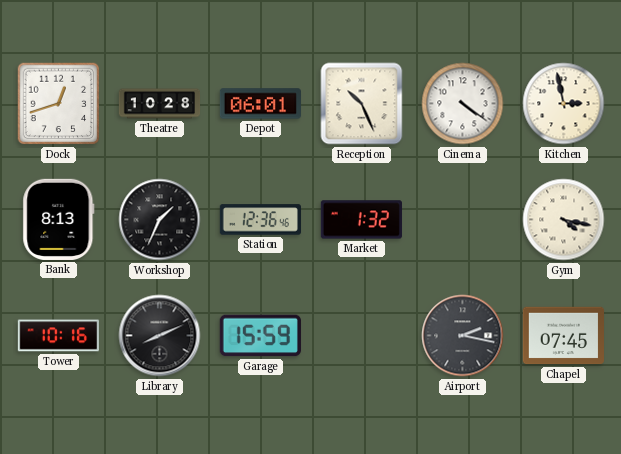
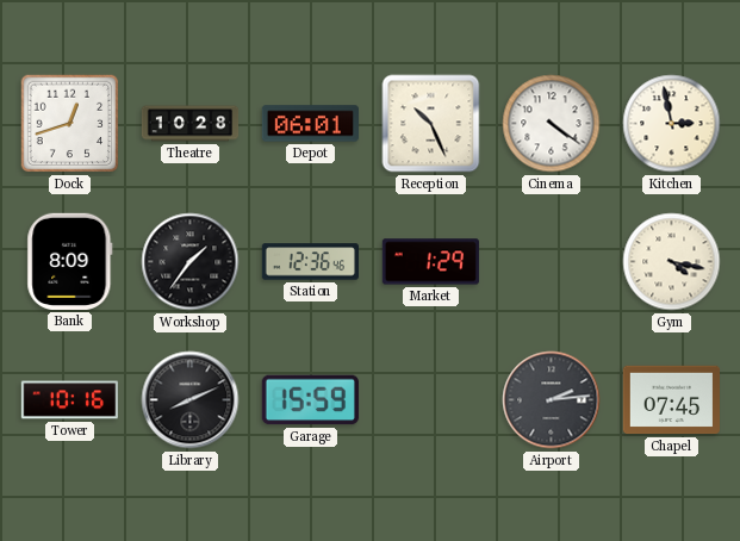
Bank: 8:13 -> 8:09 (70, 261)
Workshop: 1:34 -> 1:36 (191, 262)
Market: 1:32 -> 1:29 (430, 262)
Airport: 2:17 -> 2:14 (552, 400)
